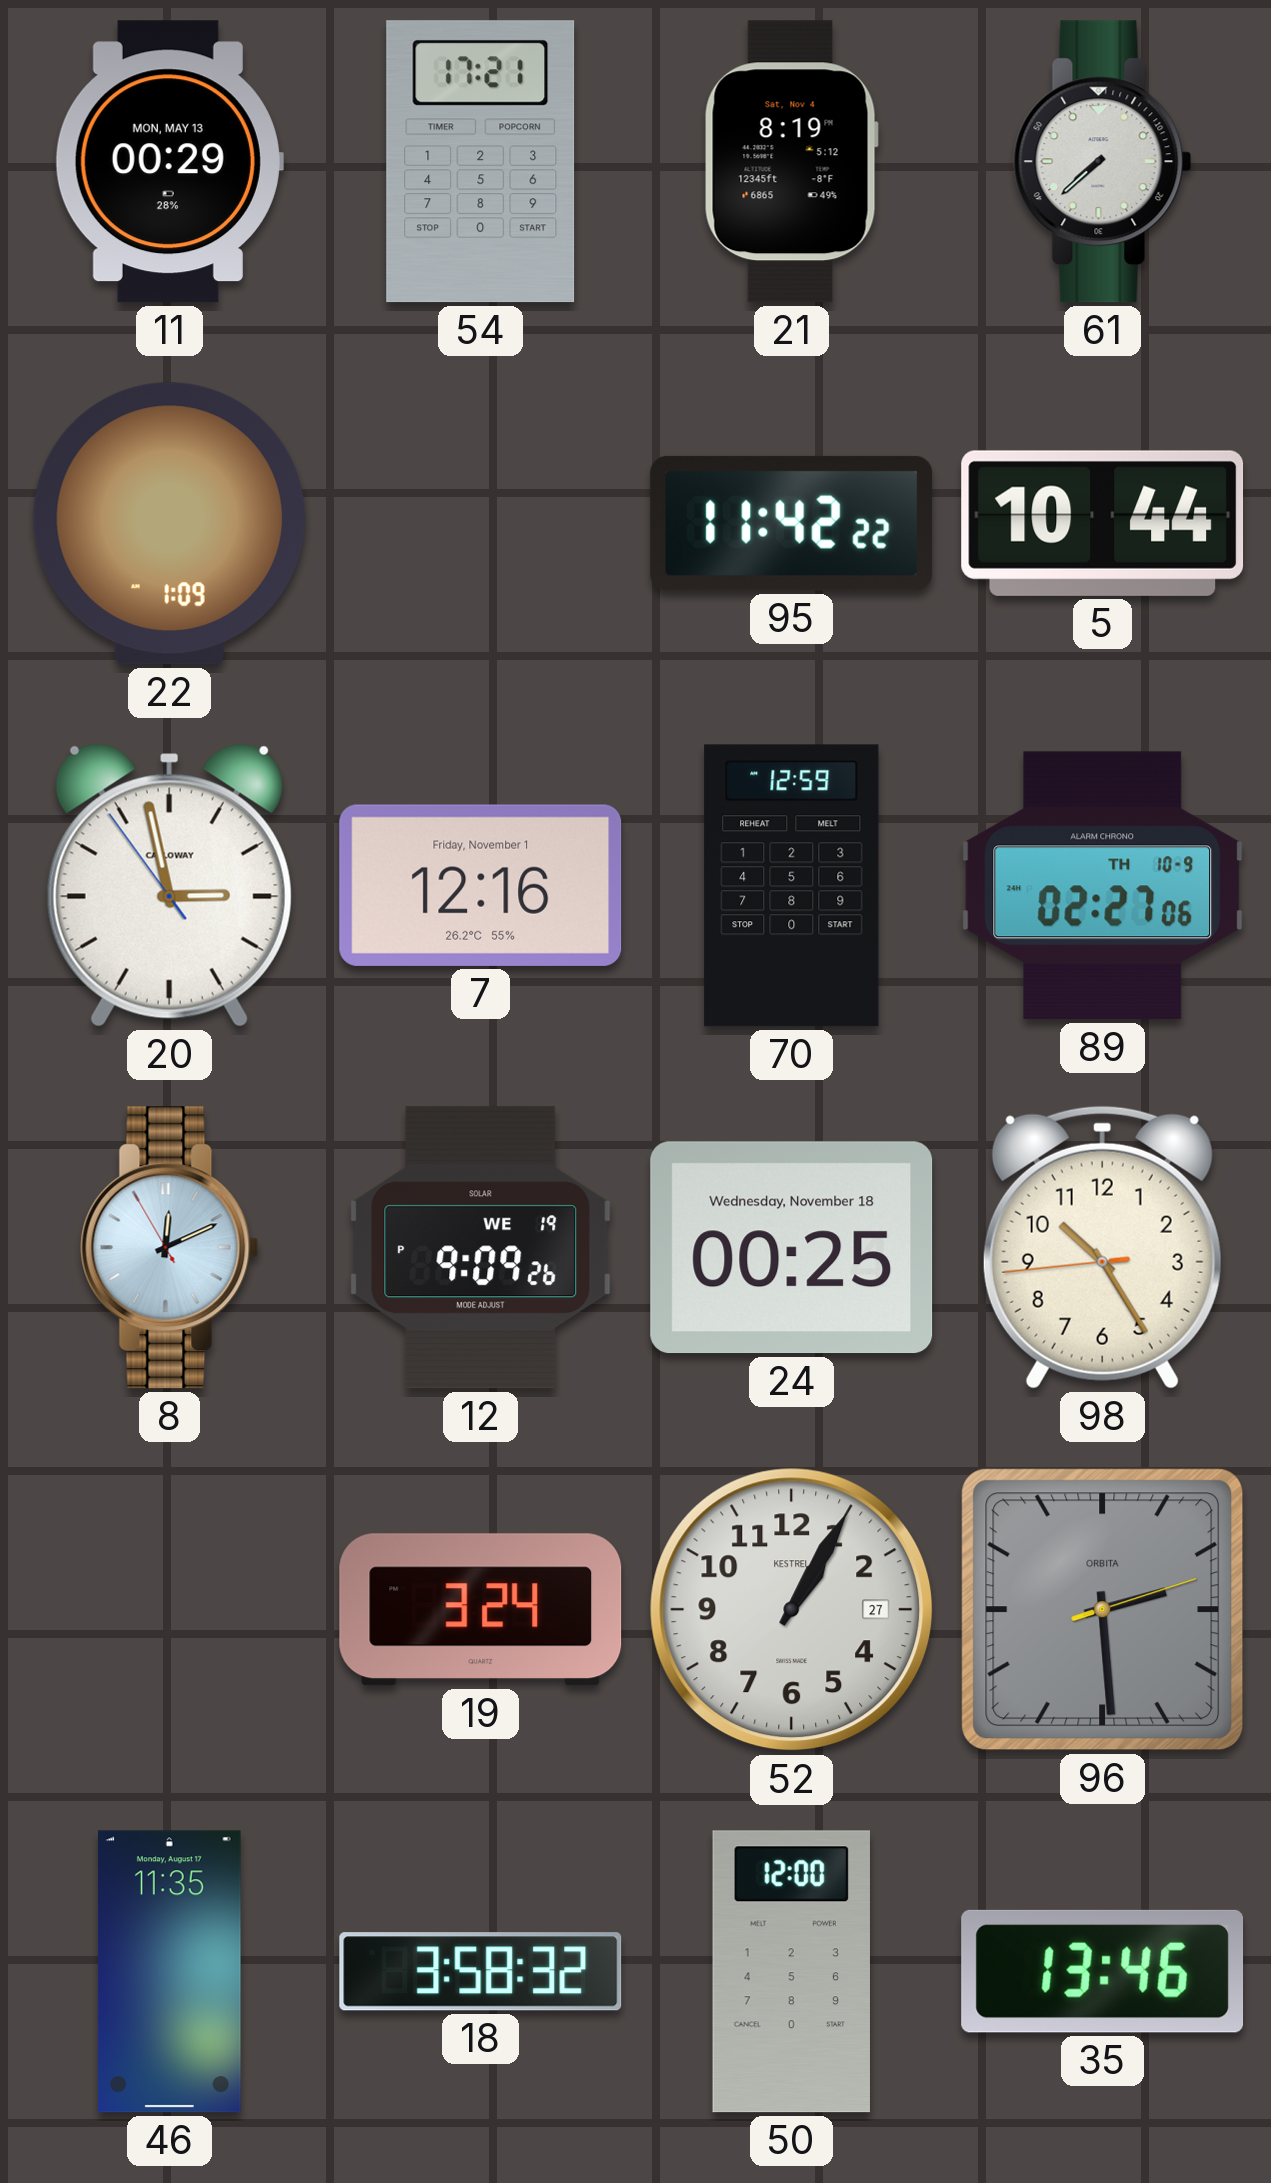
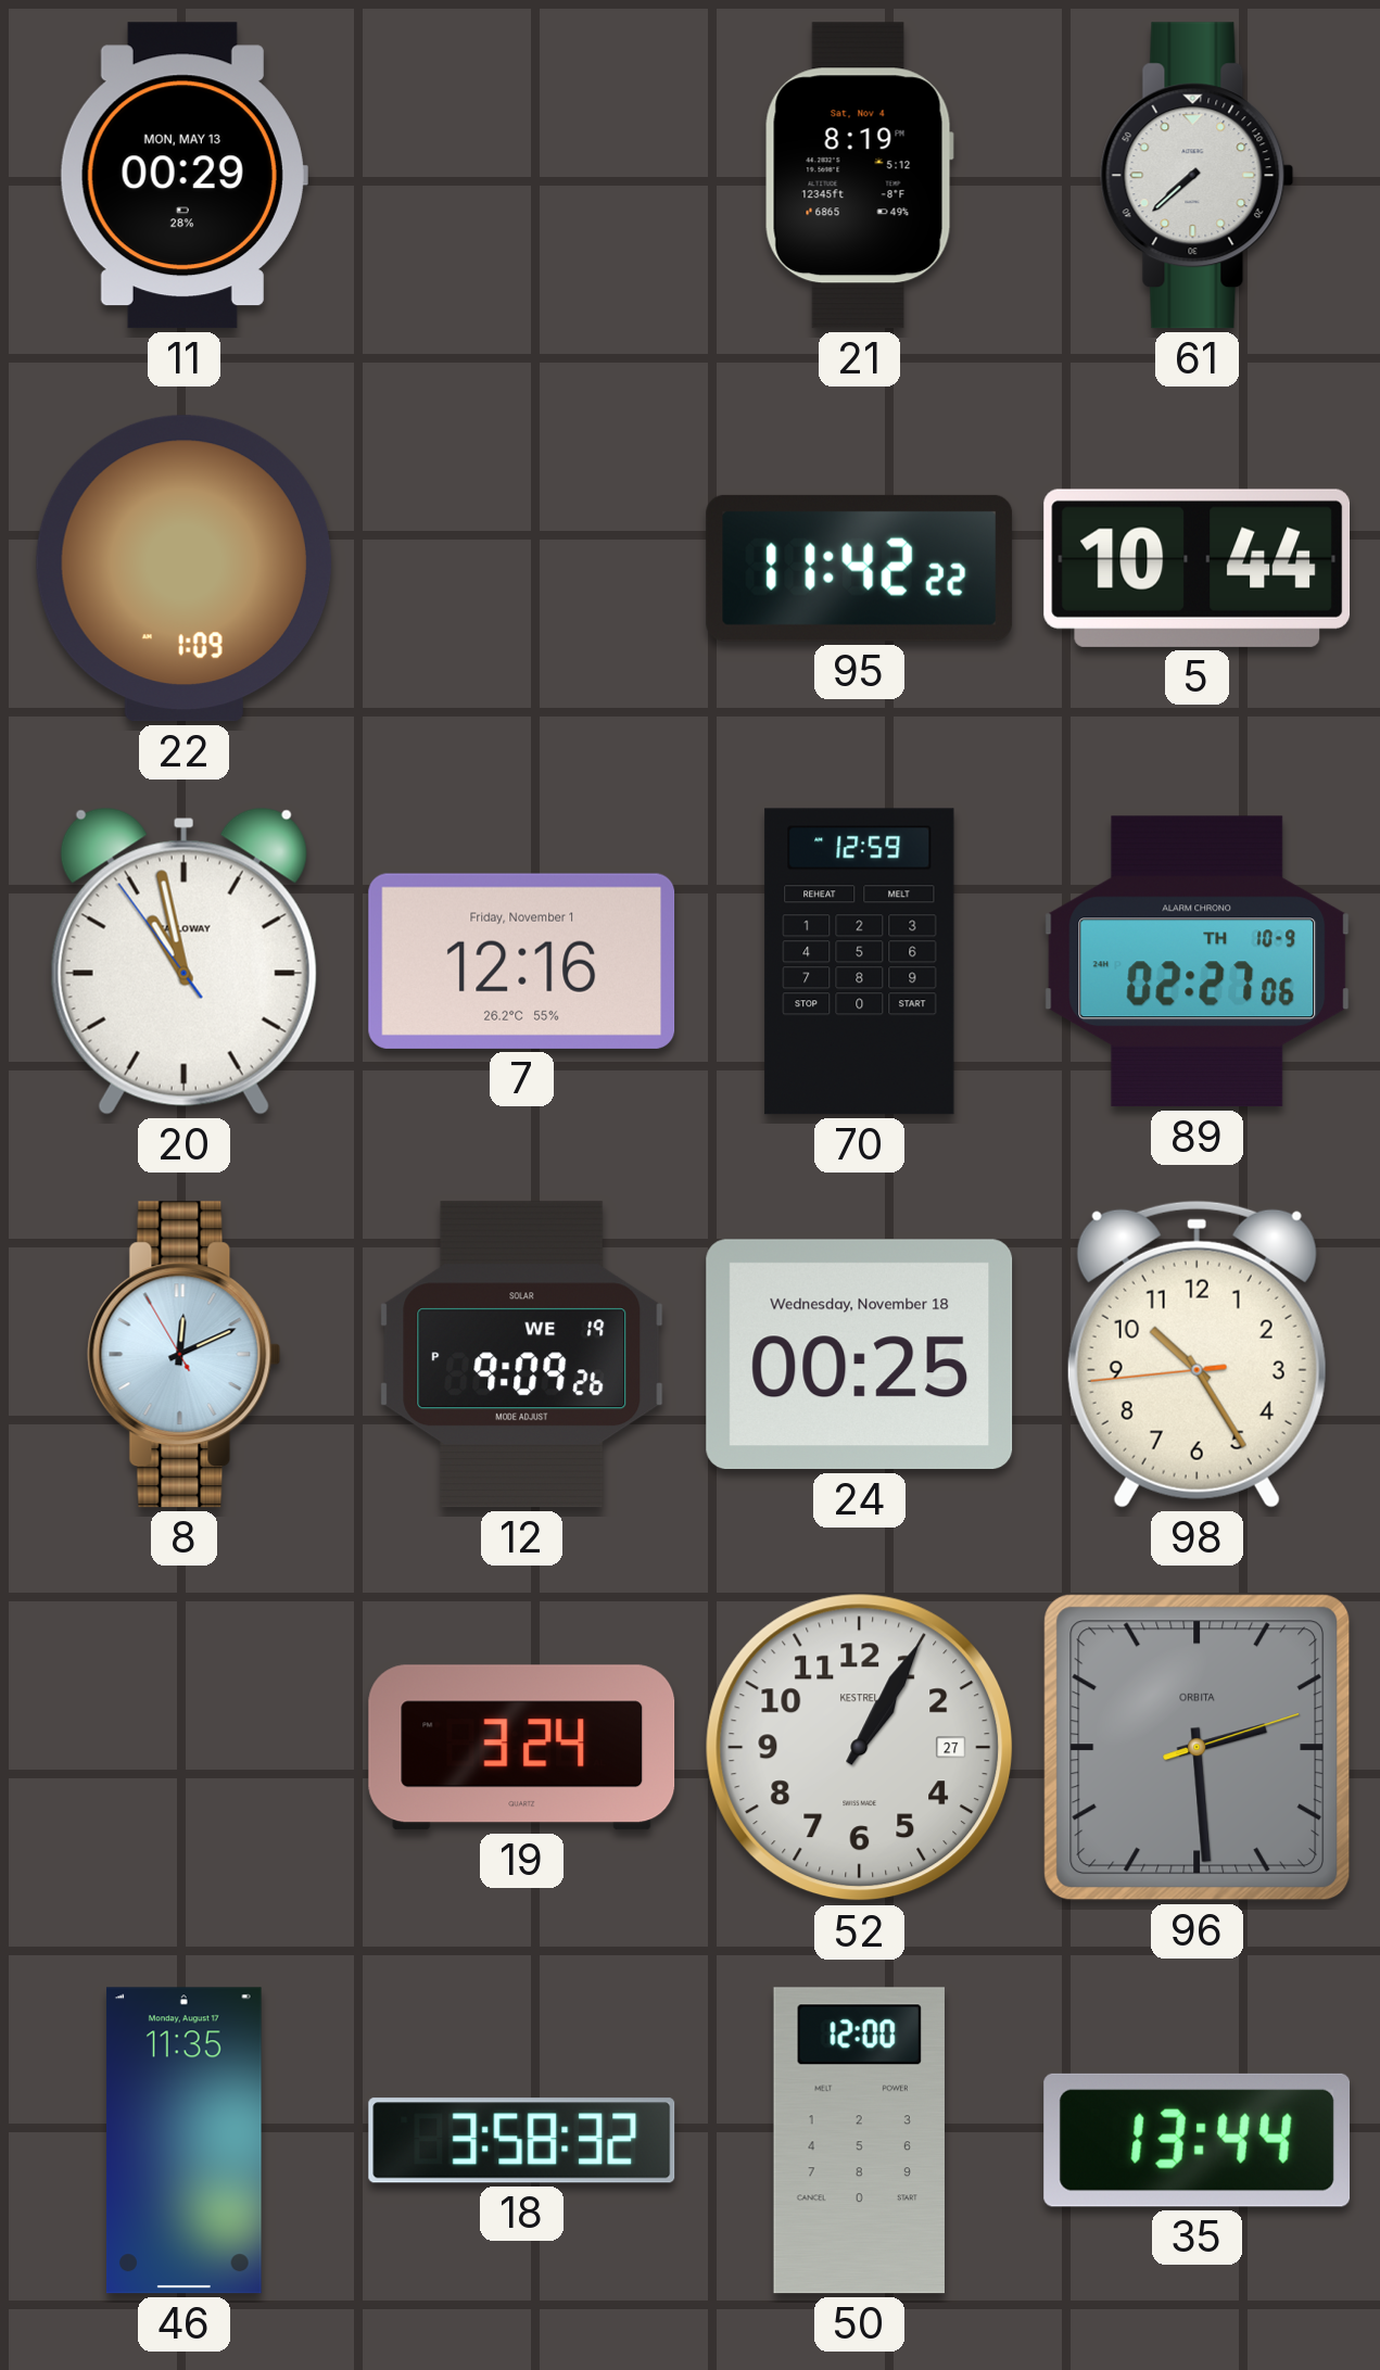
54: 17:21 -> none (481, 162)
20: 2:57 -> 10:57 (183, 961)
35: 13:46 -> 13:44 (1198, 2140)
